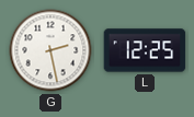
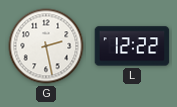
L: 12:25 -> 12:22 (132, 46)
